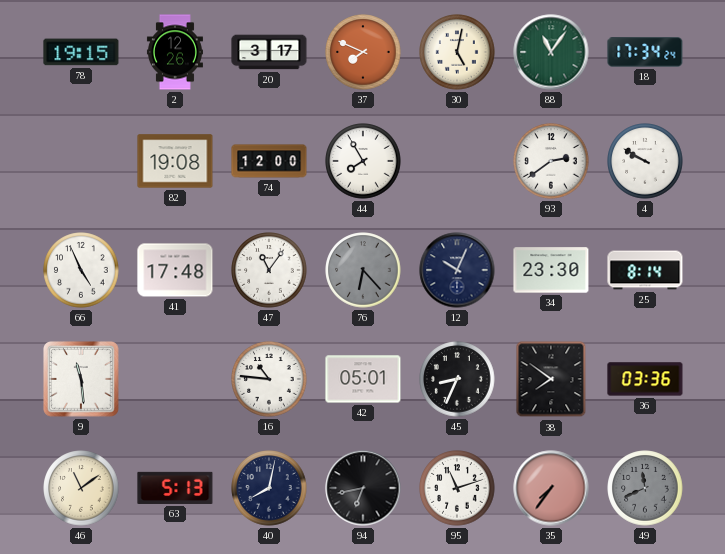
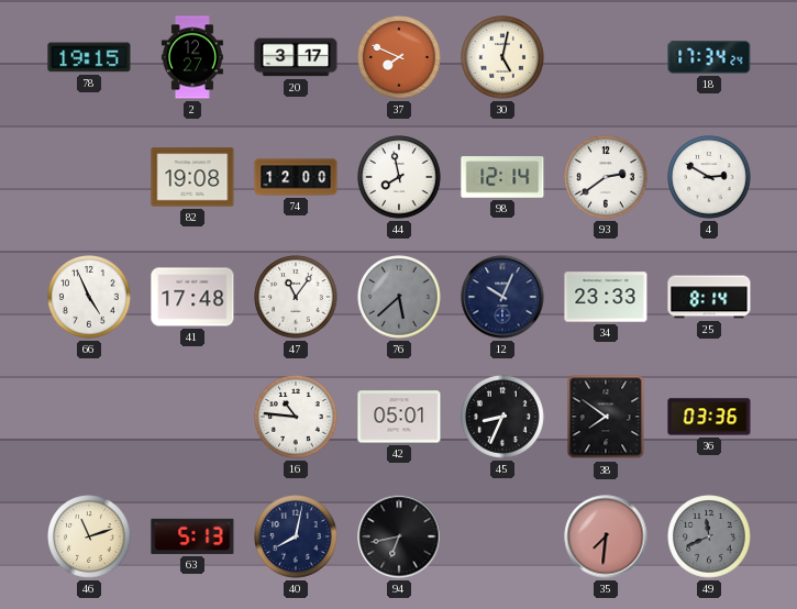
2: 12:26 -> 12:27 (192, 57)
88: 11:06 -> none (551, 52)
44: 7:55 -> 7:58 (399, 177)
98: none -> 12:14 (502, 177)
4: 9:50 -> 2:50 (709, 177)
76: 6:23 -> 5:38 (399, 297)
34: 23:30 -> 23:33 (606, 297)
9: 11:29 -> none (81, 379)
46: 11:09 -> 11:12 (89, 536)
95: 11:12 -> none (457, 488)
35: 7:36 -> 7:31 (606, 536)
